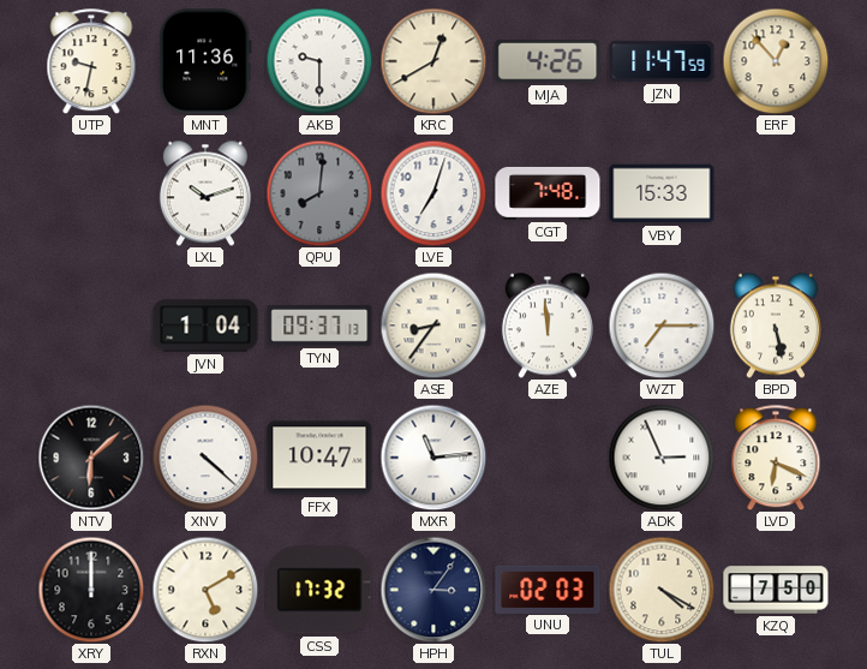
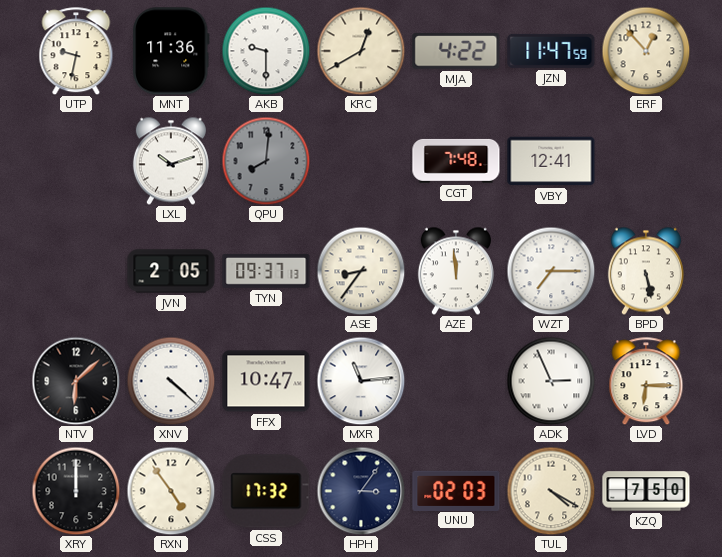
MJA: 4:26 -> 4:22 (456, 51)
LVE: 7:03 -> none (433, 193)
VBY: 15:33 -> 12:41 (551, 161)
JVN: 1:04 -> 2:05 (171, 271)
LVD: 6:19 -> 6:15 (646, 381)
RXN: 5:10 -> 4:54 (171, 491)
